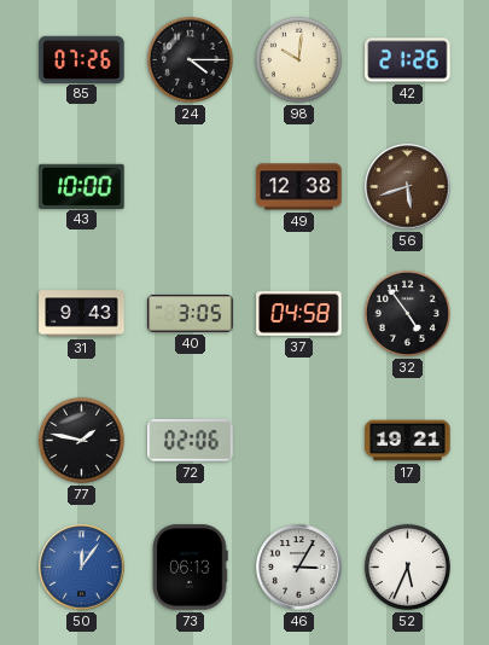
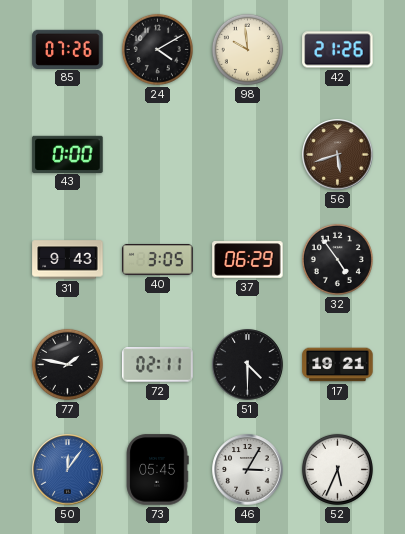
24: 4:15 -> 4:10 (157, 49)
98: 10:01 -> 9:59 (247, 49)
43: 10:00 -> 0:00 (68, 154)
49: 12:38 -> none (299, 187)
37: 04:58 -> 06:29 (248, 260)
72: 02:06 -> 02:11 (158, 365)
51: none -> 4:30 (248, 365)
73: 06:13 -> 05:45 (157, 470)
